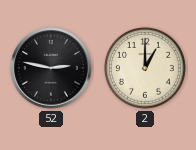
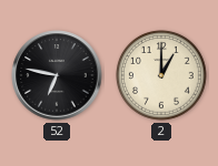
52: 2:47 -> 6:47 (57, 75)
